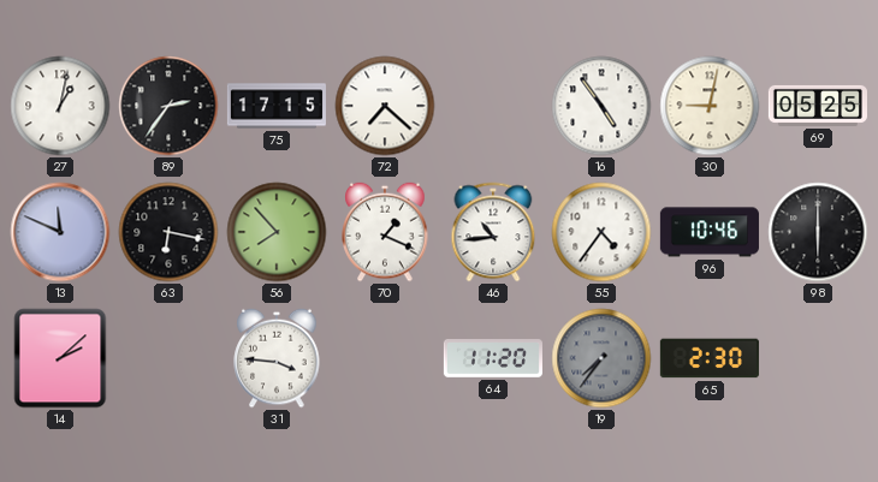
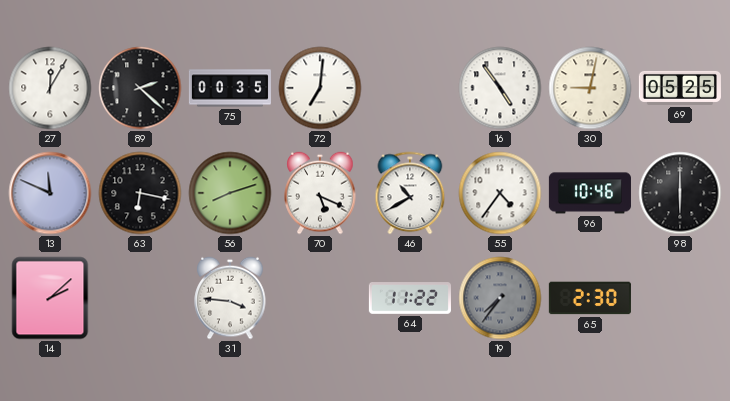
27: 1:02 -> 12:05 (50, 88)
89: 2:36 -> 2:22 (140, 88)
75: 17:15 -> 00:35 (230, 88)
72: 7:22 -> 7:01 (320, 88)
56: 7:53 -> 8:12 (230, 193)
70: 1:19 -> 5:19 (320, 193)
46: 10:44 -> 10:40 (410, 193)
64: 11:20 -> 11:22 (410, 299)
